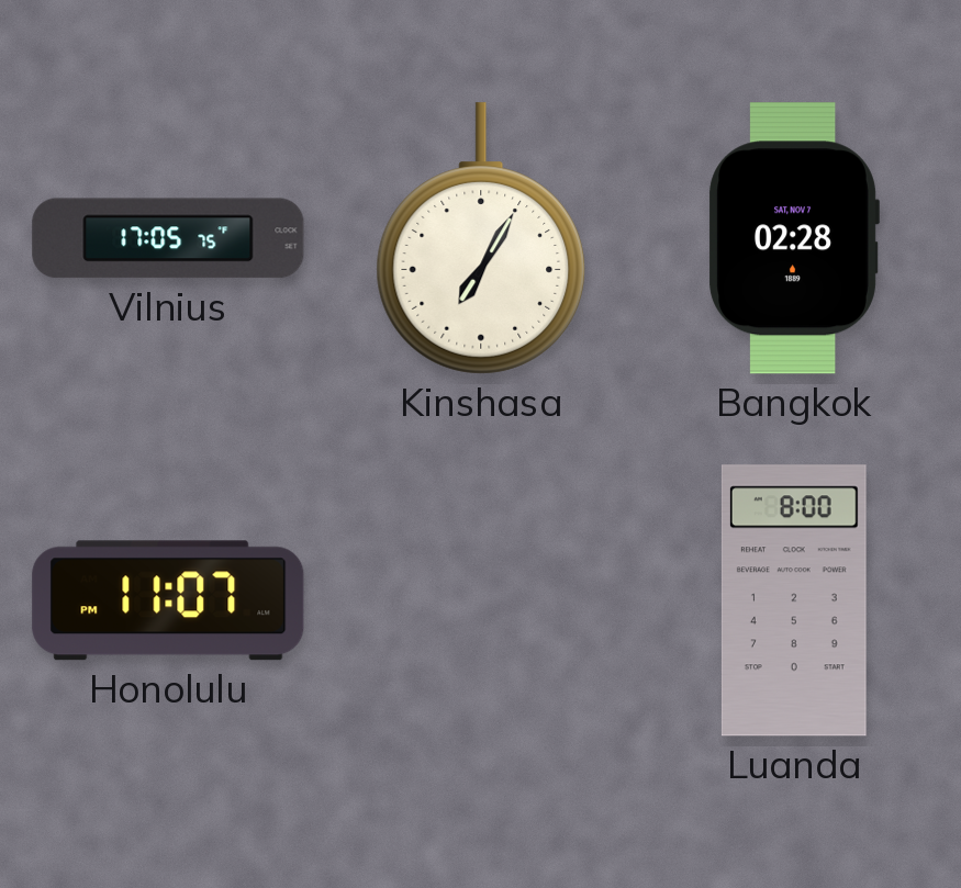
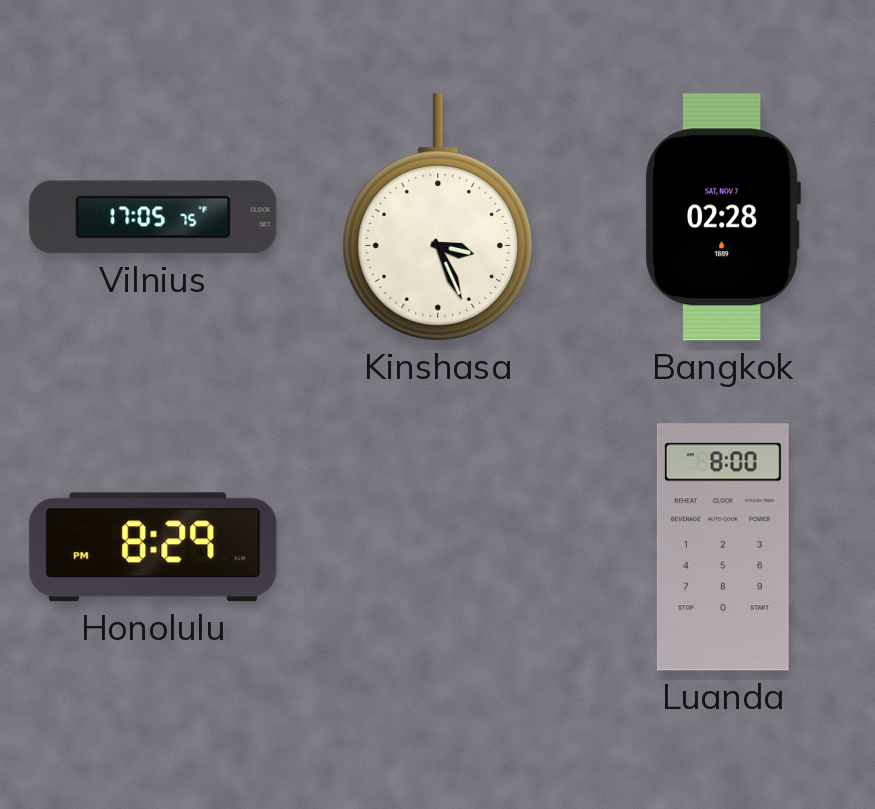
Kinshasa: 7:05 -> 3:26 (438, 217)
Honolulu: 11:07 -> 8:29 (153, 547)
